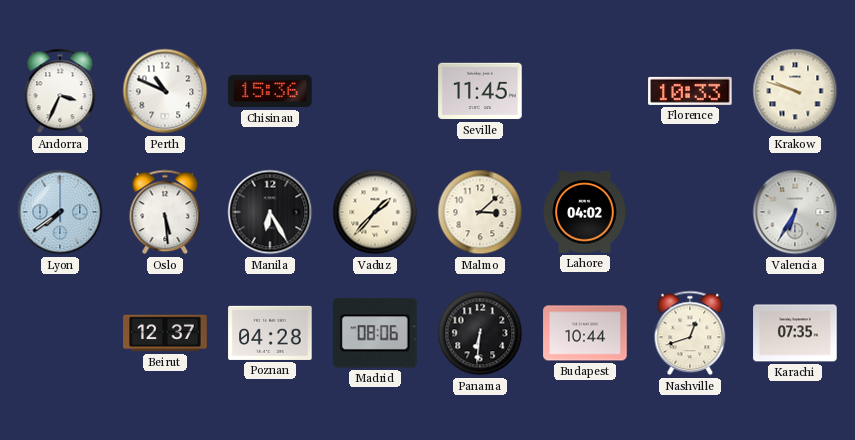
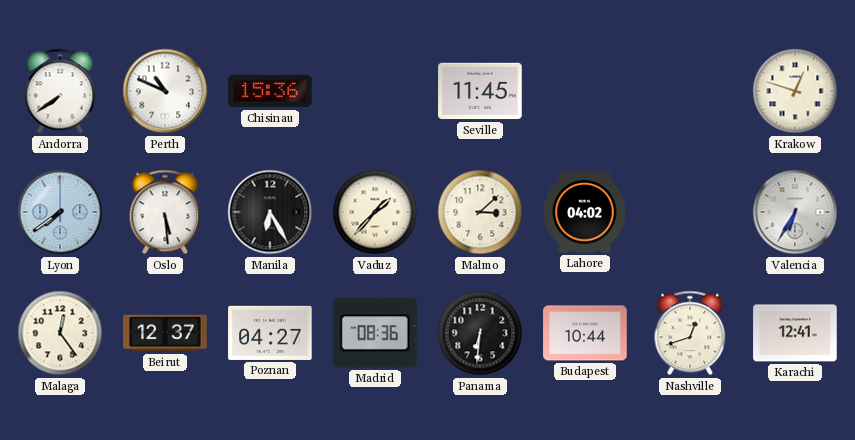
Andorra: 3:34 -> 7:39 (60, 91)
Florence: 10:33 -> none (690, 91)
Krakow: 9:48 -> 12:48 (795, 91)
Malaga: none -> 12:24 (60, 333)
Poznan: 04:28 -> 04:27 (270, 333)
Madrid: 08:06 -> 08:36 (376, 333)
Karachi: 07:35 -> 12:41 (795, 333)
